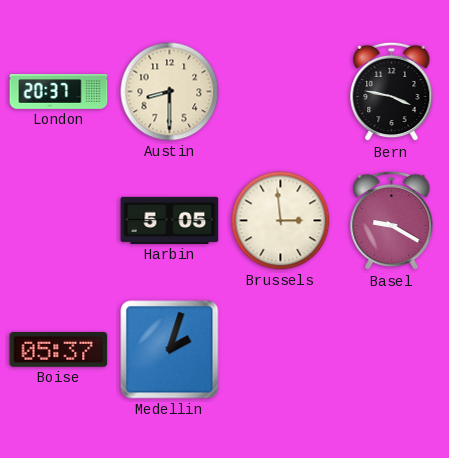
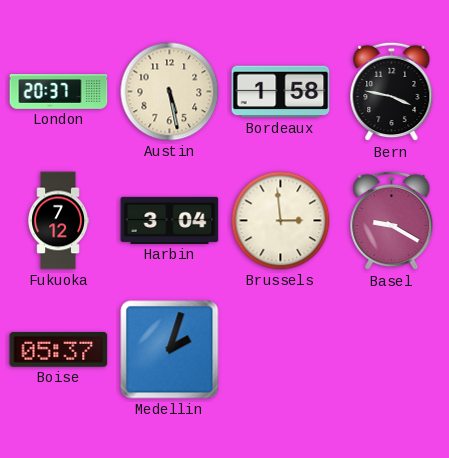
Austin: 8:30 -> 5:28 (170, 92)
Bordeaux: none -> 1:58 (281, 92)
Fukuoka: none -> 7:12 (58, 221)
Harbin: 5:05 -> 3:04 (170, 220)
